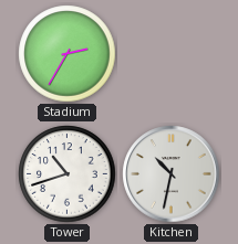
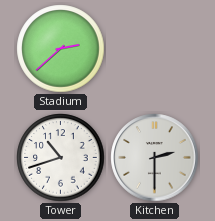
Stadium: 2:35 -> 2:38 (61, 49)
Kitchen: 10:32 -> 2:30 (155, 158)
